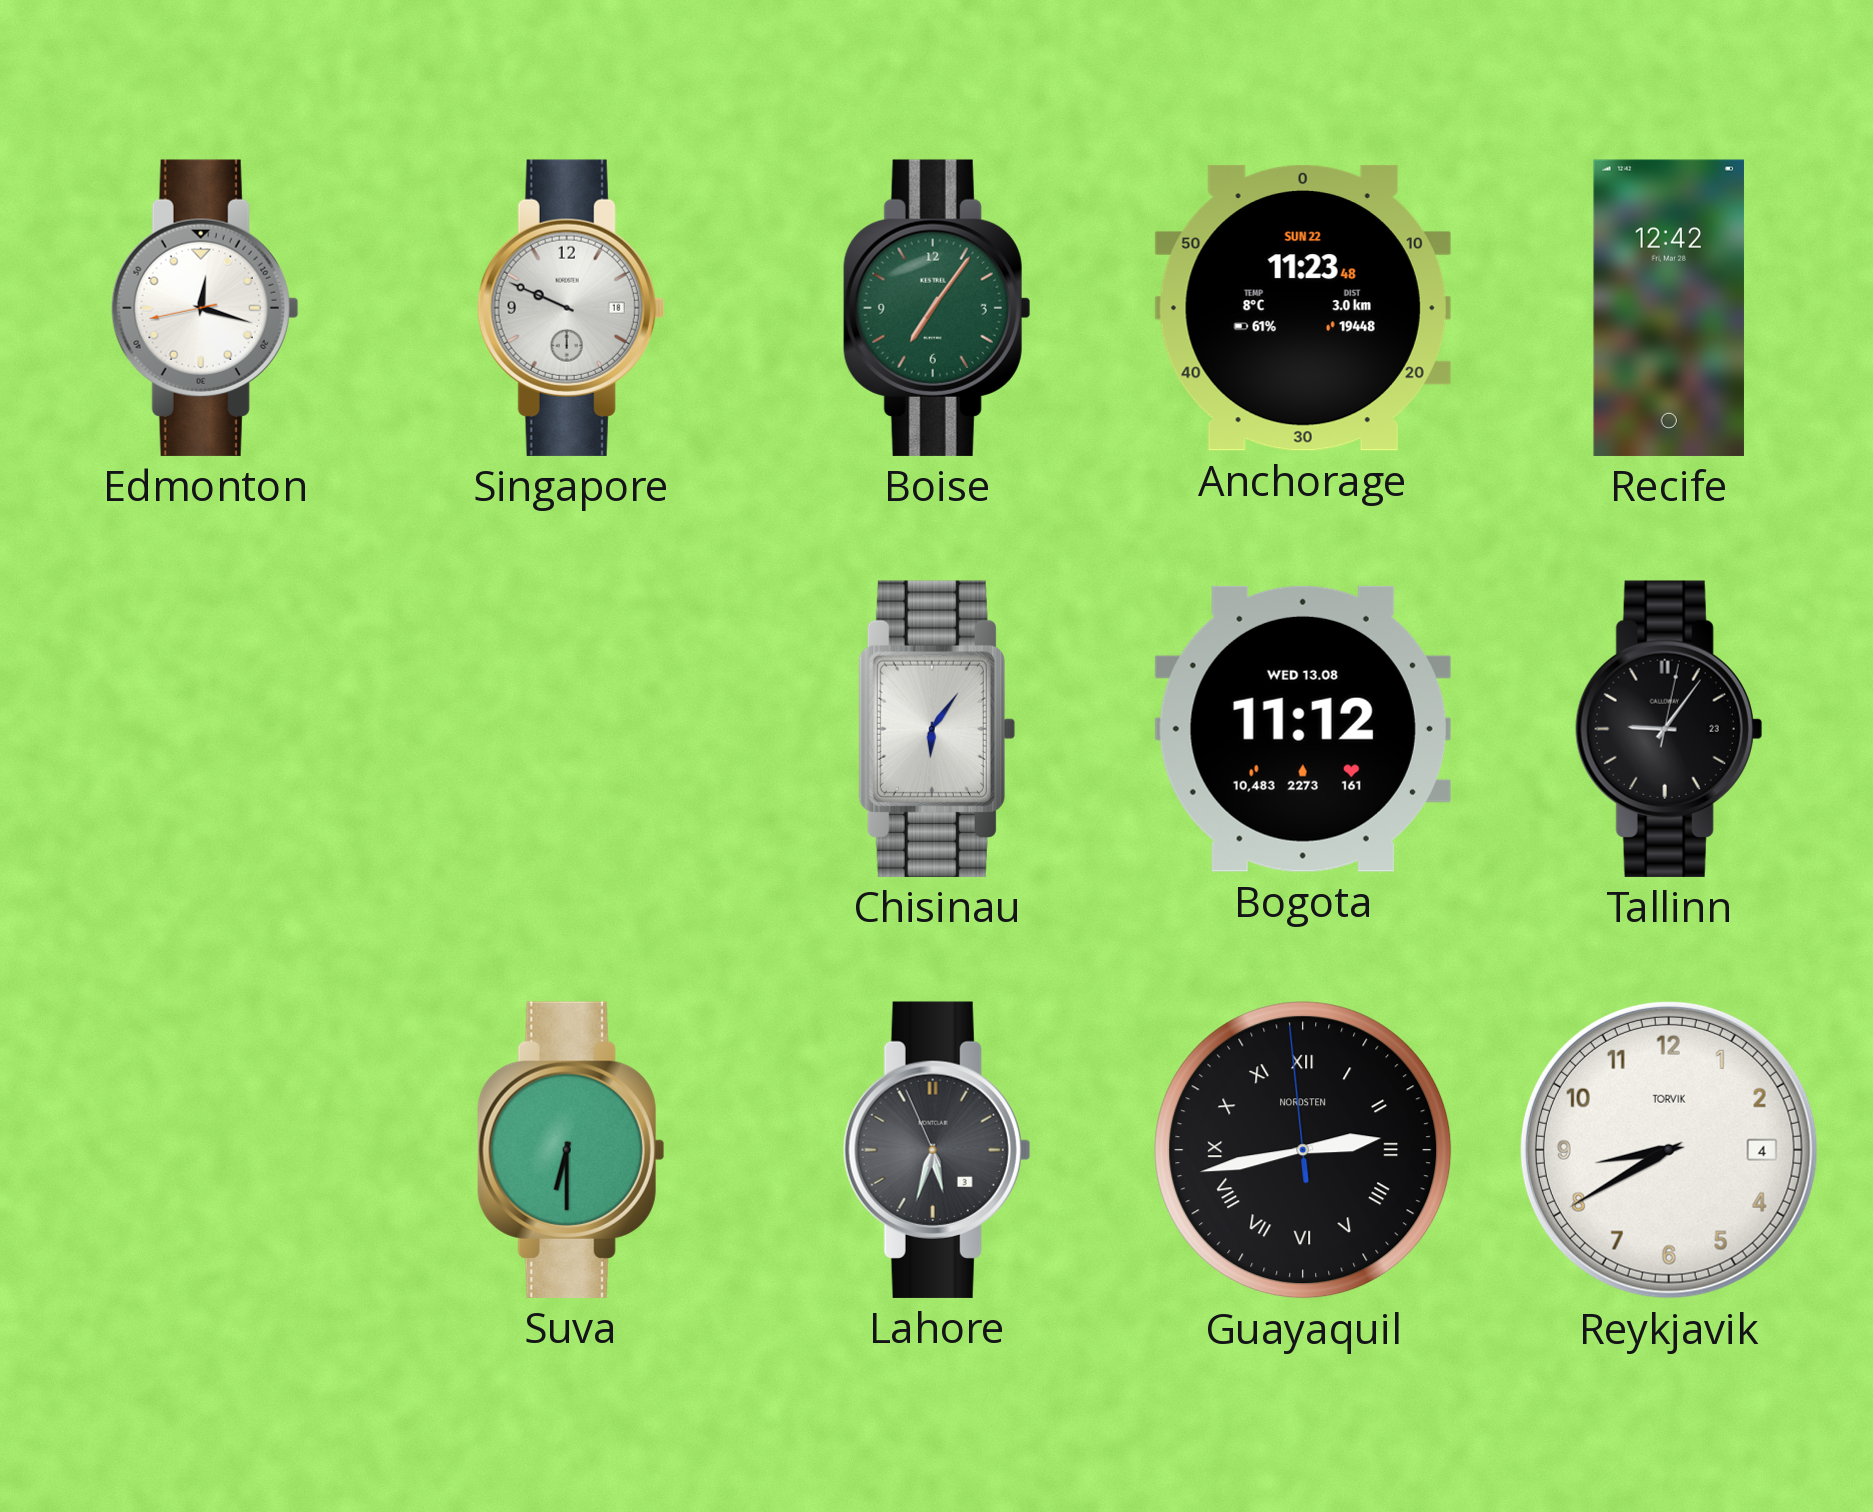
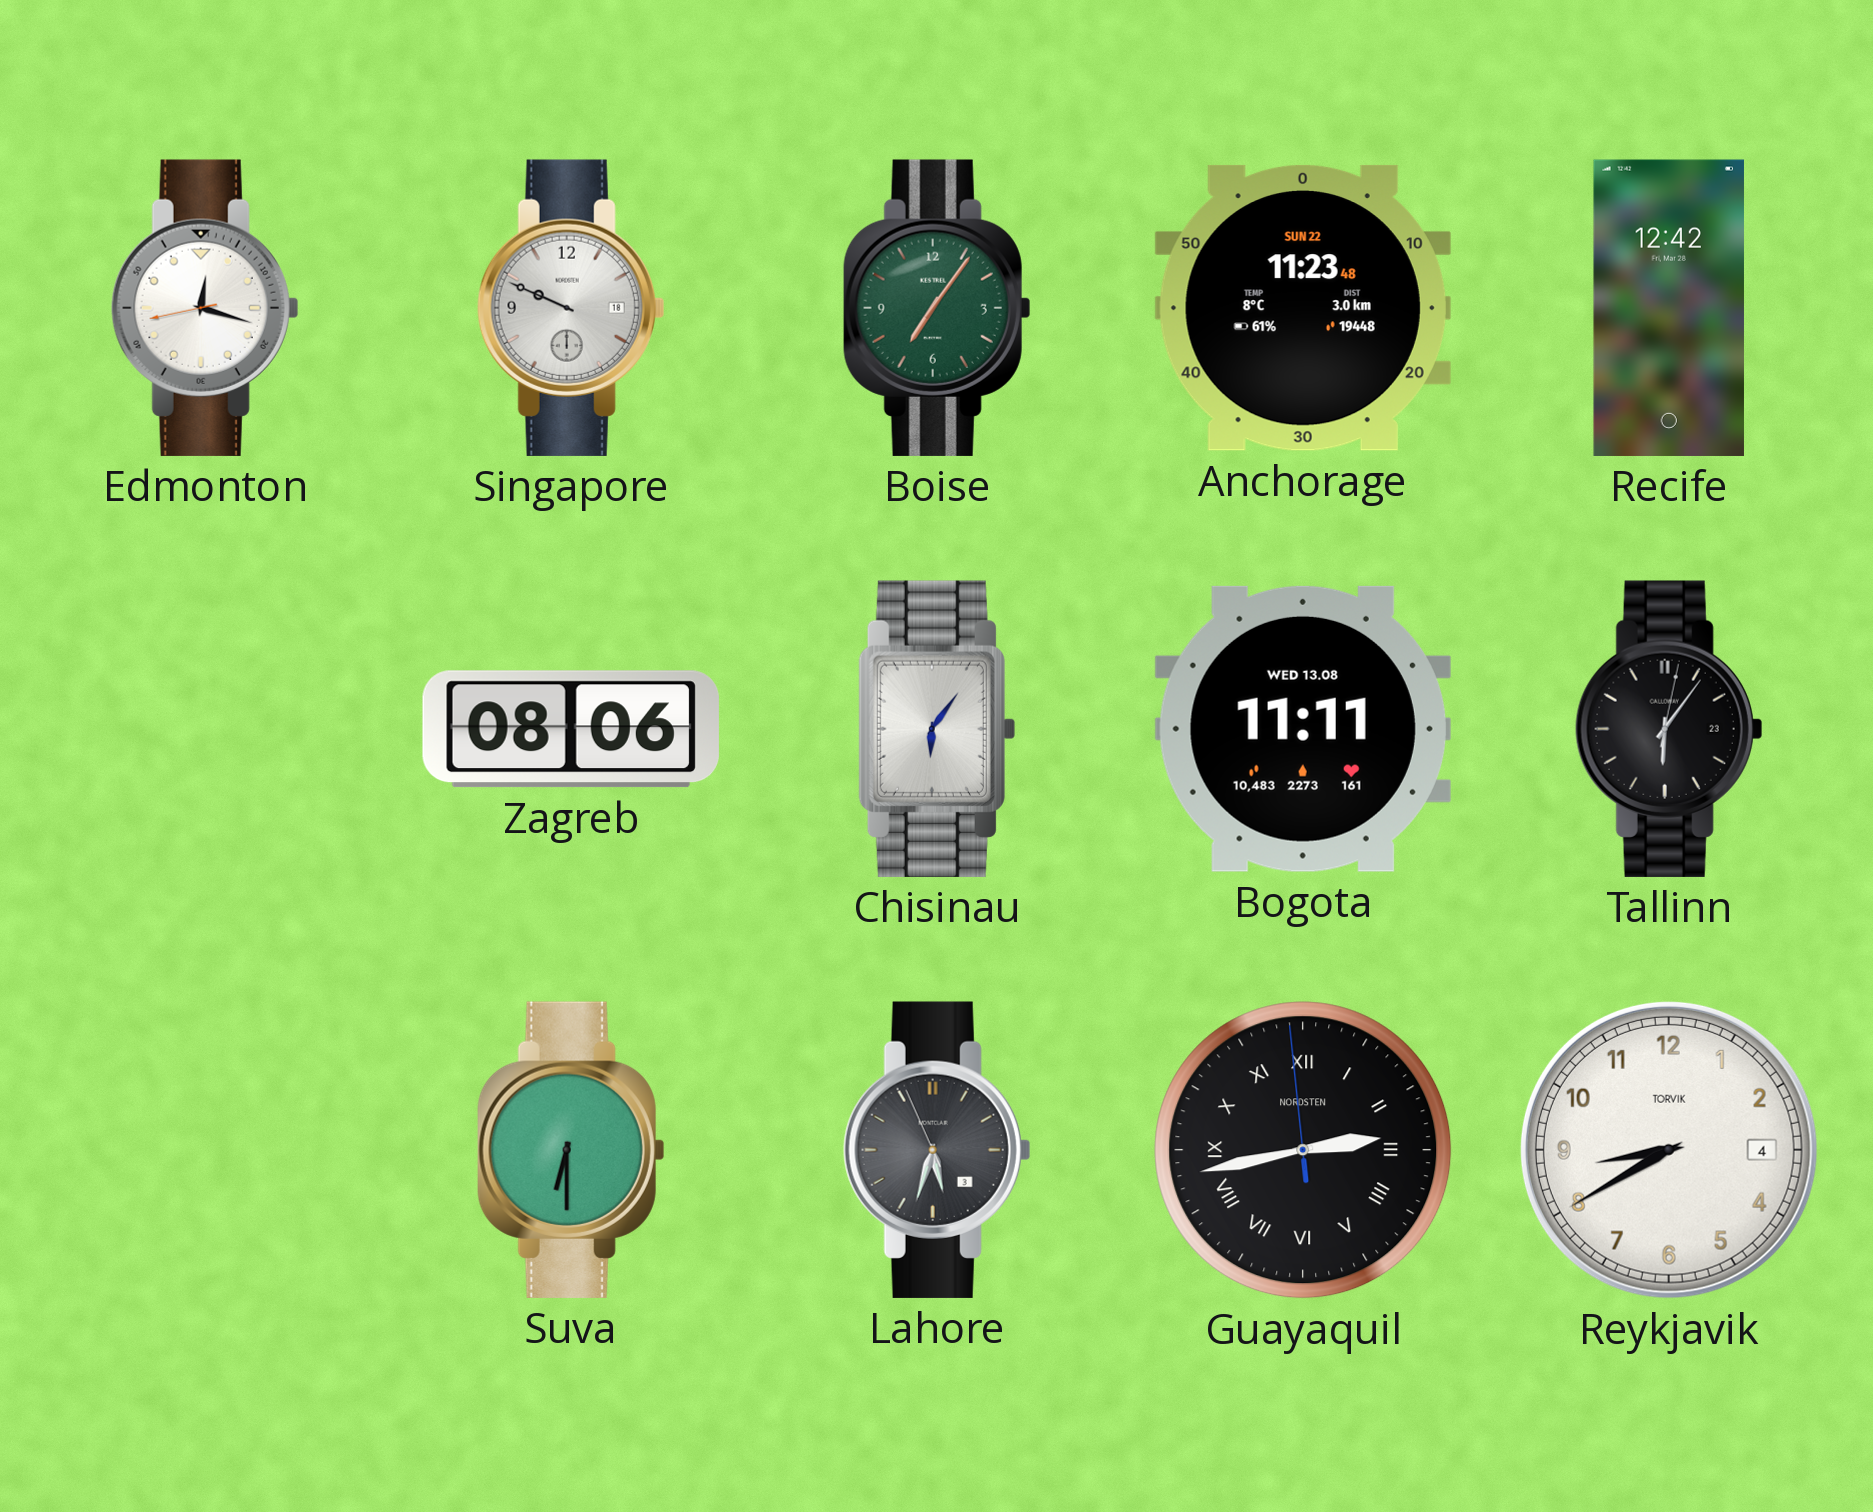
Zagreb: none -> 08:06 (571, 729)
Bogota: 11:12 -> 11:11 (1303, 729)
Tallinn: 9:06 -> 6:06 (1669, 729)
